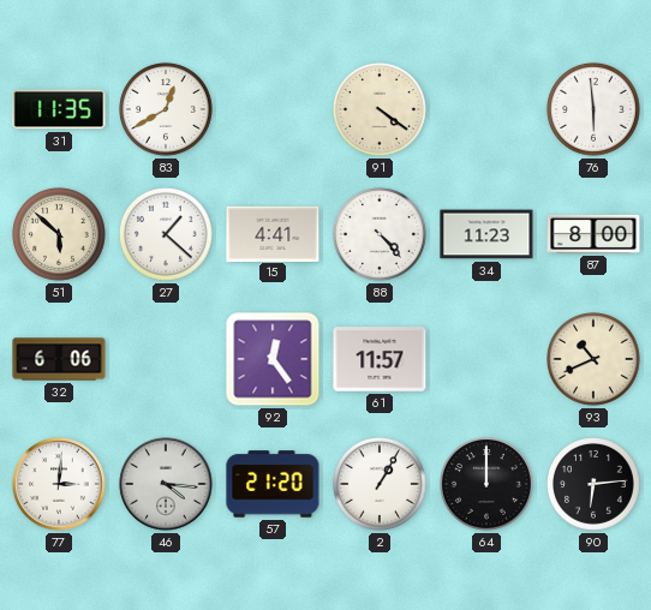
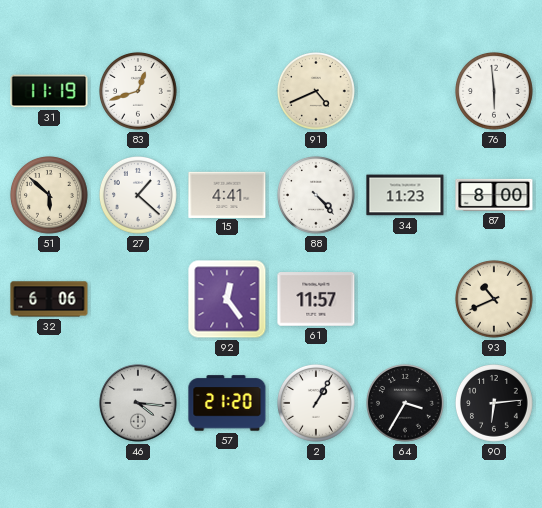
31: 11:35 -> 11:19 (49, 91)
83: 12:40 -> 12:42 (139, 92)
91: 4:21 -> 4:41 (317, 92)
77: 3:01 -> none (59, 484)
64: 12:00 -> 3:35 (406, 404)
